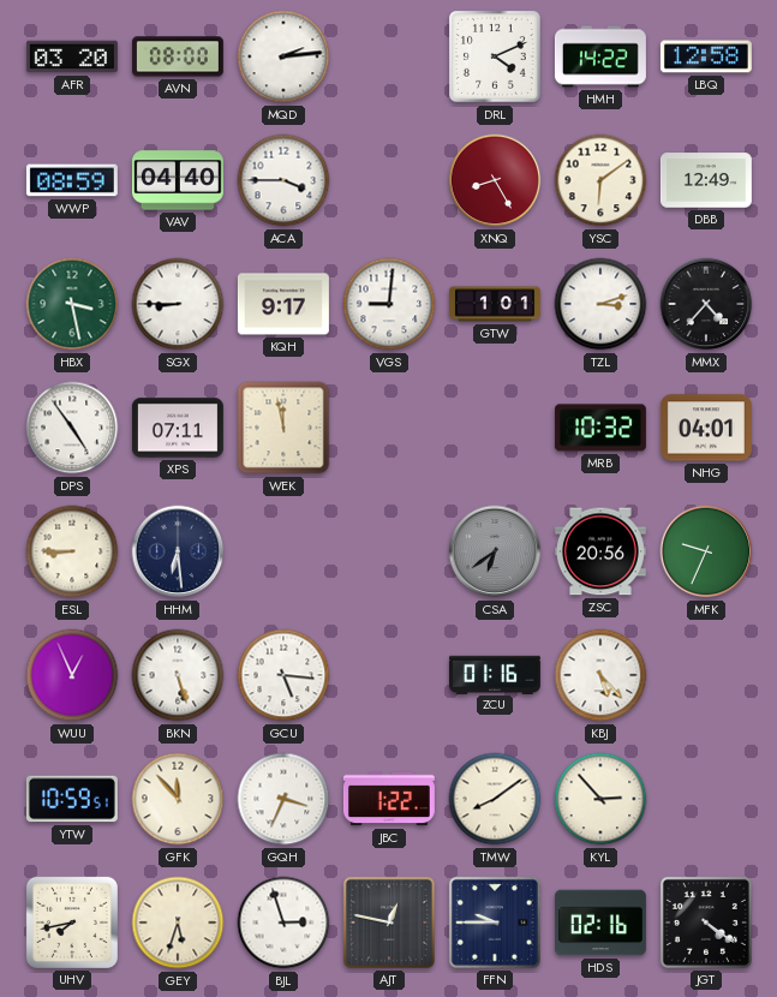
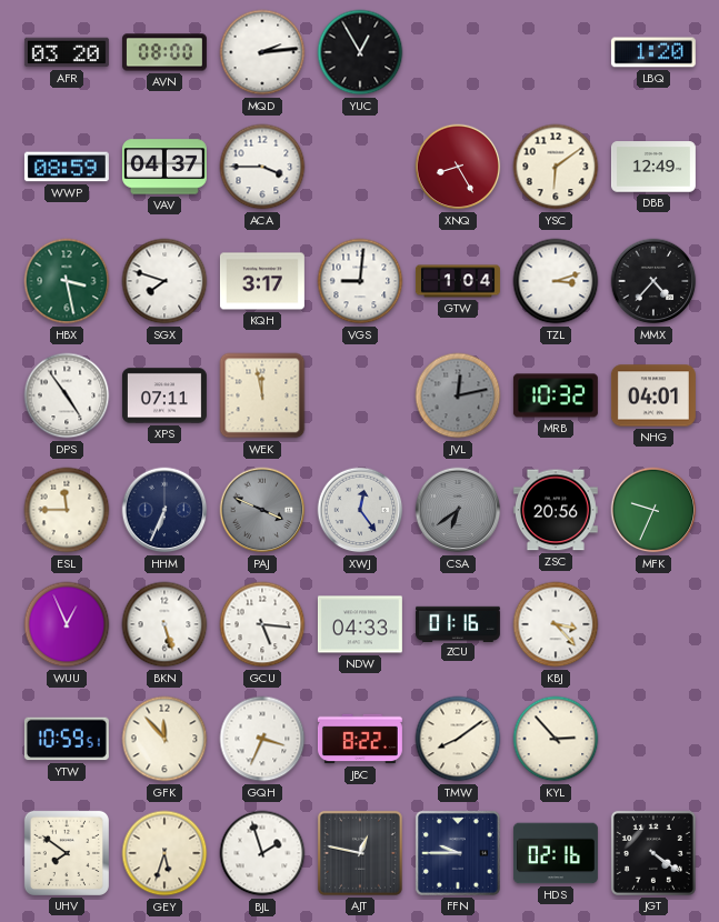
YUC: none -> 12:55 (360, 52)
DRL: 4:11 -> none (496, 58)
HMH: 14:22 -> none (600, 56)
LBQ: 12:58 -> 1:20 (653, 52)
VAV: 04:40 -> 04:37 (164, 167)
SGX: 8:45 -> 7:48 (164, 281)
KQH: 9:17 -> 3:17 (262, 281)
GTW: 1:01 -> 1:04 (458, 281)
JVL: none -> 12:13 (458, 395)
ESL: 8:45 -> 11:45 (67, 510)
HHM: 6:29 -> 6:34 (164, 510)
PAJ: none -> 3:49 (262, 510)
XWJ: none -> 12:24 (360, 510)
NDW: none -> 04:33 (360, 624)
KBJ: 5:23 -> 3:23 (556, 624)
JBC: 1:22 -> 8:22 (360, 739)
UHV: 7:43 -> 7:51 (67, 853)
BJL: 2:57 -> 1:57 (262, 853)
